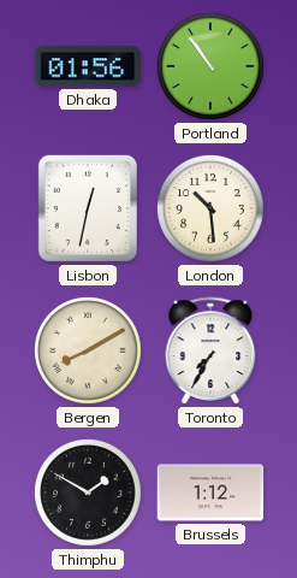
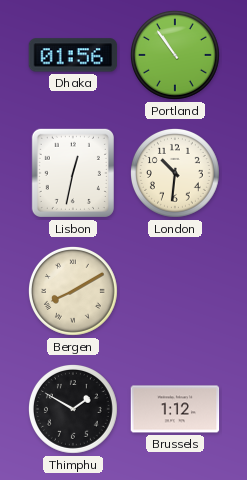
London: 10:29 -> 10:31 (176, 174)
Toronto: 7:35 -> none (210, 350)
